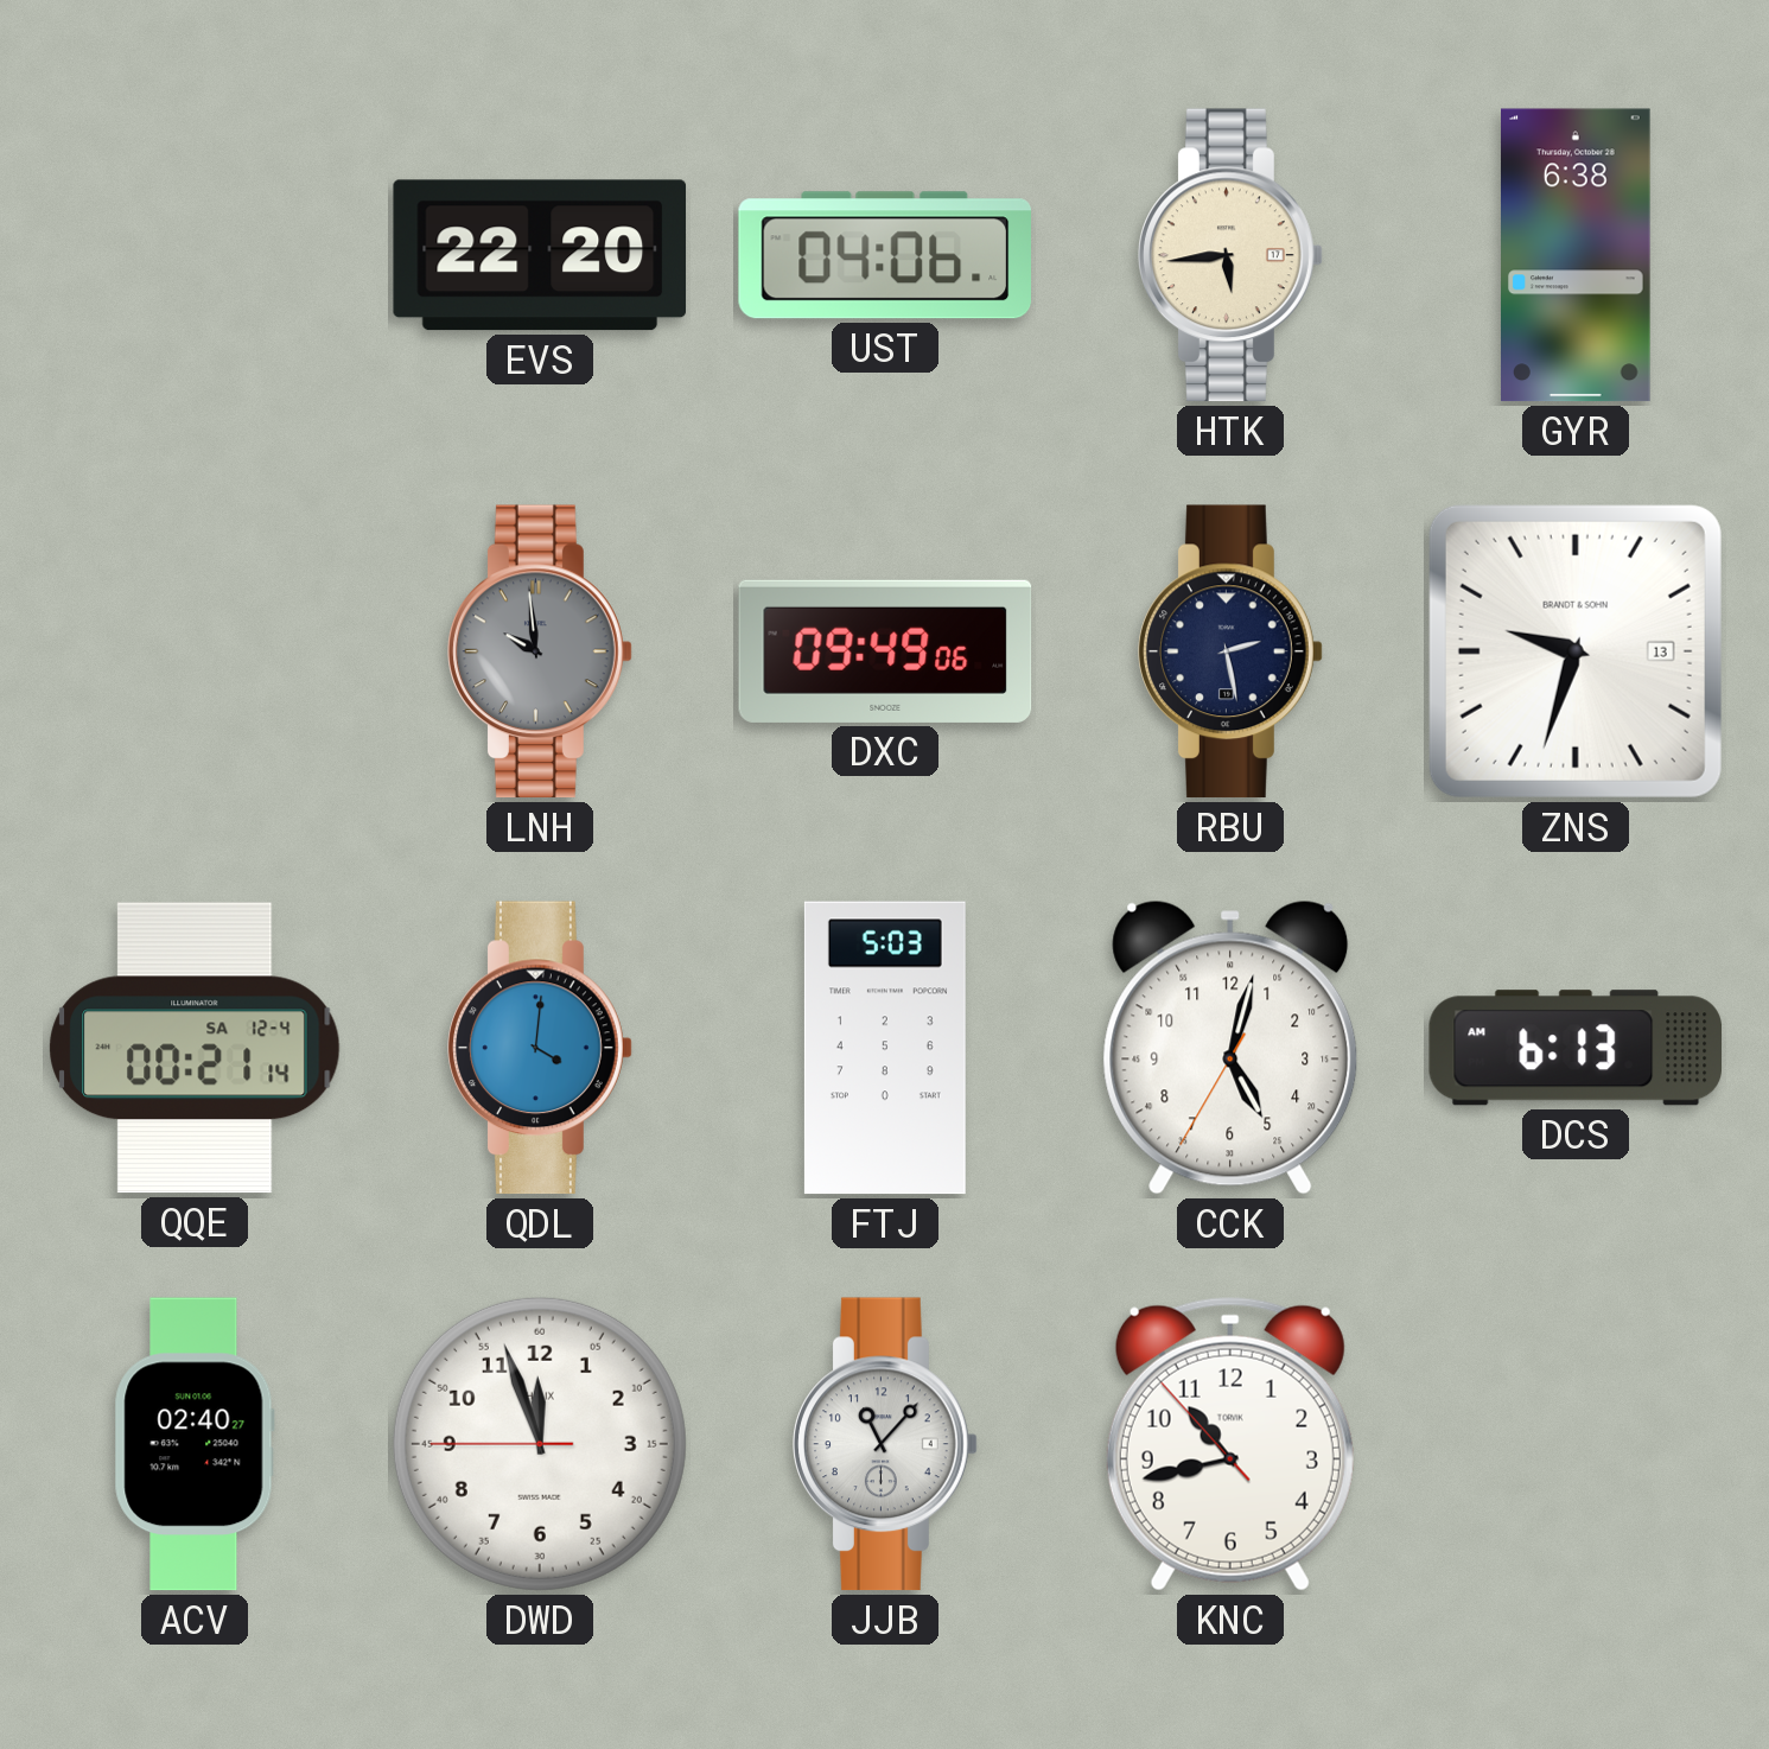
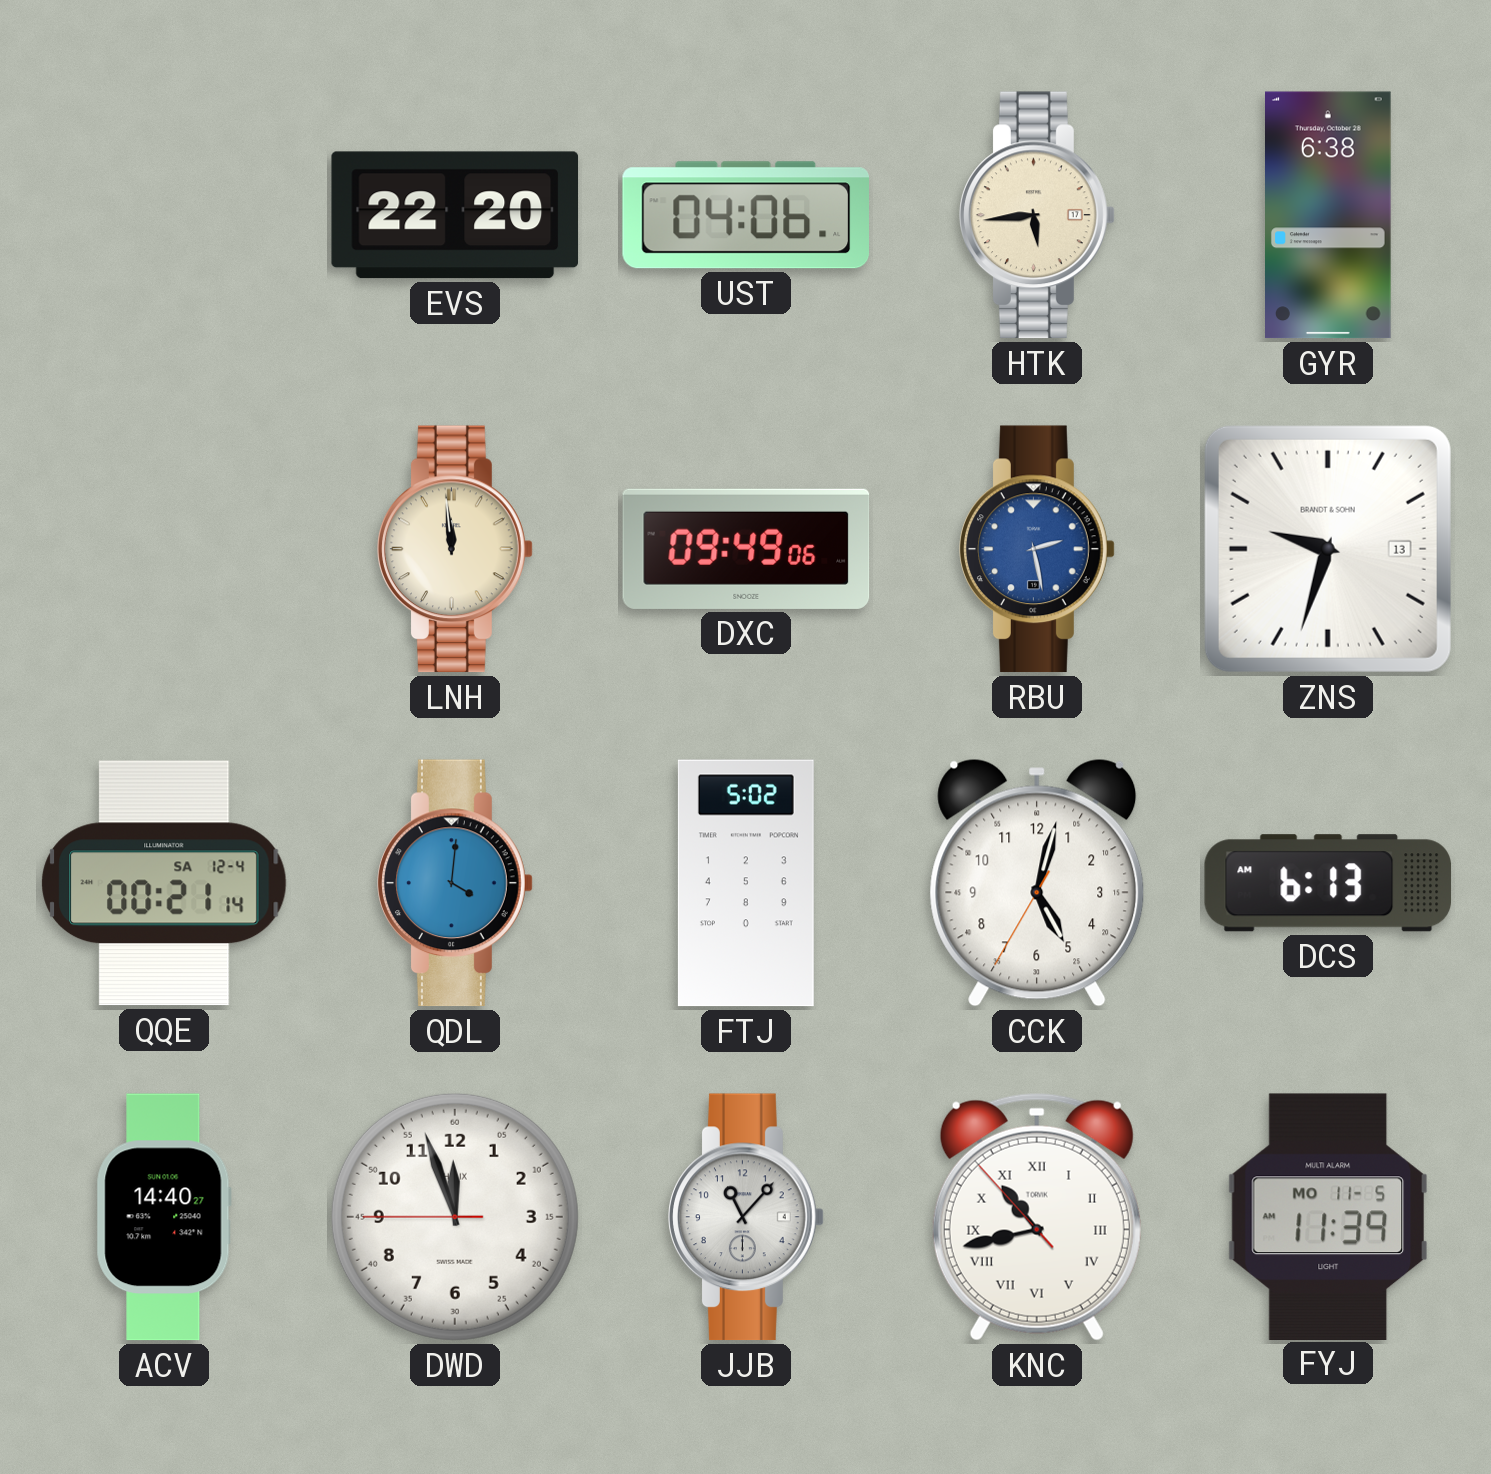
LNH: 9:59 -> 11:59 (455, 549)
LNH dial: grey -> cream (455, 549)
RBU dial: navy -> blue (1037, 549)
FTJ: 5:03 -> 5:02 (746, 883)
ACV: 02:40 -> 14:40 (164, 1217)
KNC numerals: Arabic -> Roman (1037, 1217)
FYJ: none -> 11:39 (1327, 1216)
